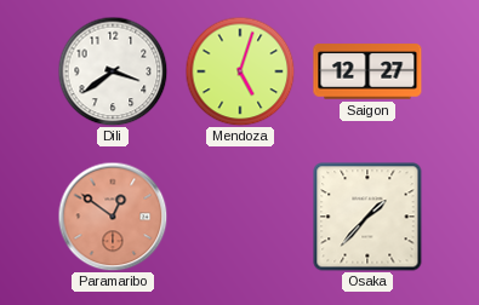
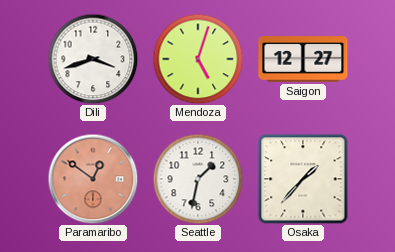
Dili: 3:39 -> 3:42 (93, 59)
Seattle: none -> 1:32 (198, 179)
